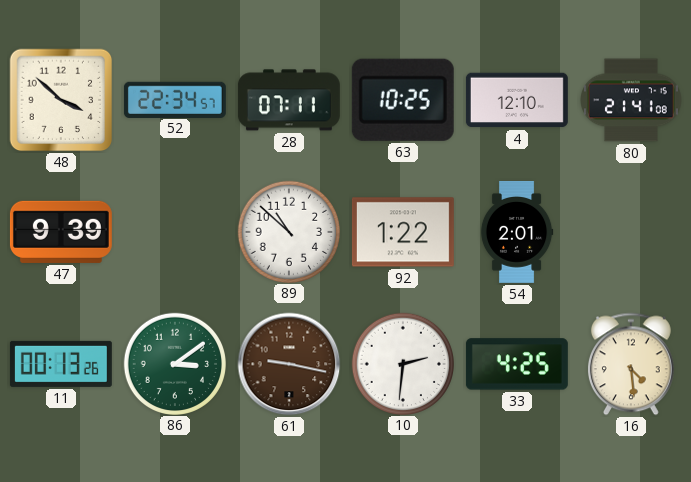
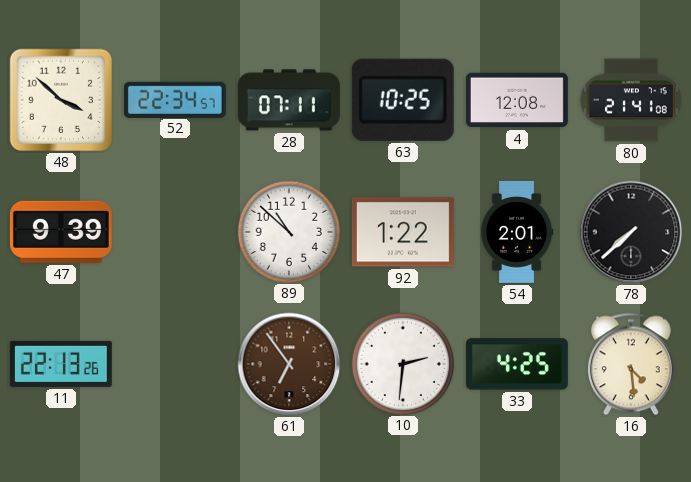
4: 12:10 -> 12:08 (517, 100)
78: none -> 7:38 (631, 232)
11: 00:13 -> 22:13 (61, 364)
86: 3:09 -> none (174, 363)
61: 9:17 -> 6:54 (289, 364)
